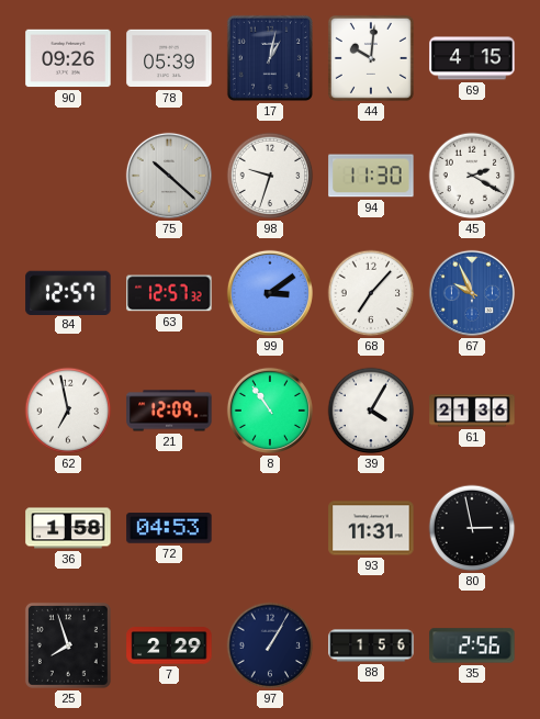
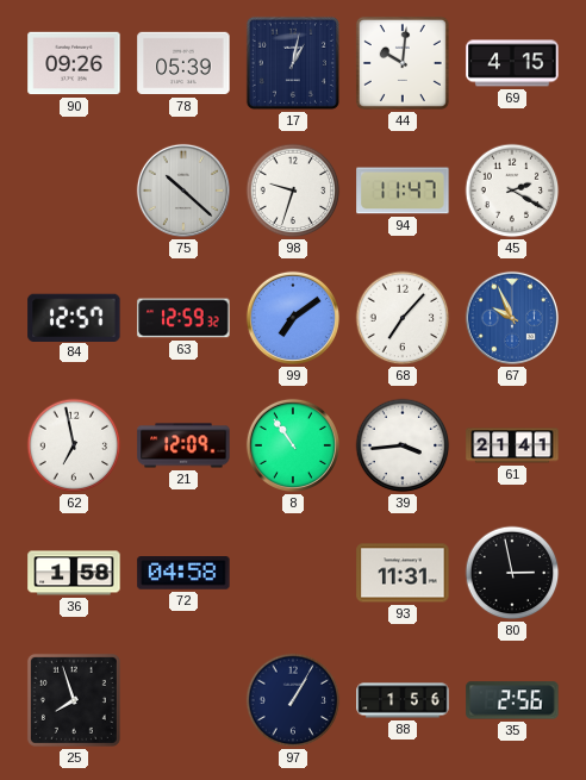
94: 11:30 -> 11:47 (403, 191)
63: 12:57 -> 12:59 (183, 318)
99: 3:09 -> 7:09 (293, 318)
39: 4:05 -> 3:44 (403, 445)
61: 21:36 -> 21:41 (512, 445)
72: 04:53 -> 04:58 (183, 573)
7: 2:29 -> none (169, 645)
